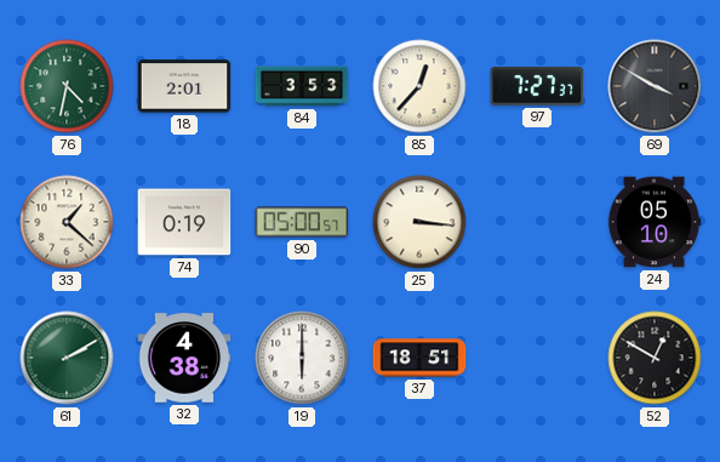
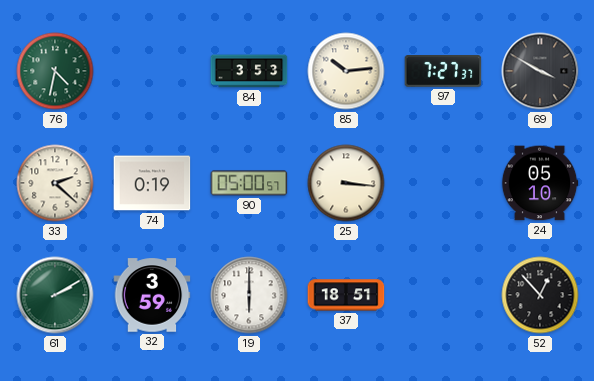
18: 2:01 -> none (184, 86)
85: 12:37 -> 10:14 (346, 71)
33: 1:22 -> 2:22 (55, 183)
32: 4:38 -> 3:59 (152, 295)
52: 12:50 -> 12:53 (540, 295)
